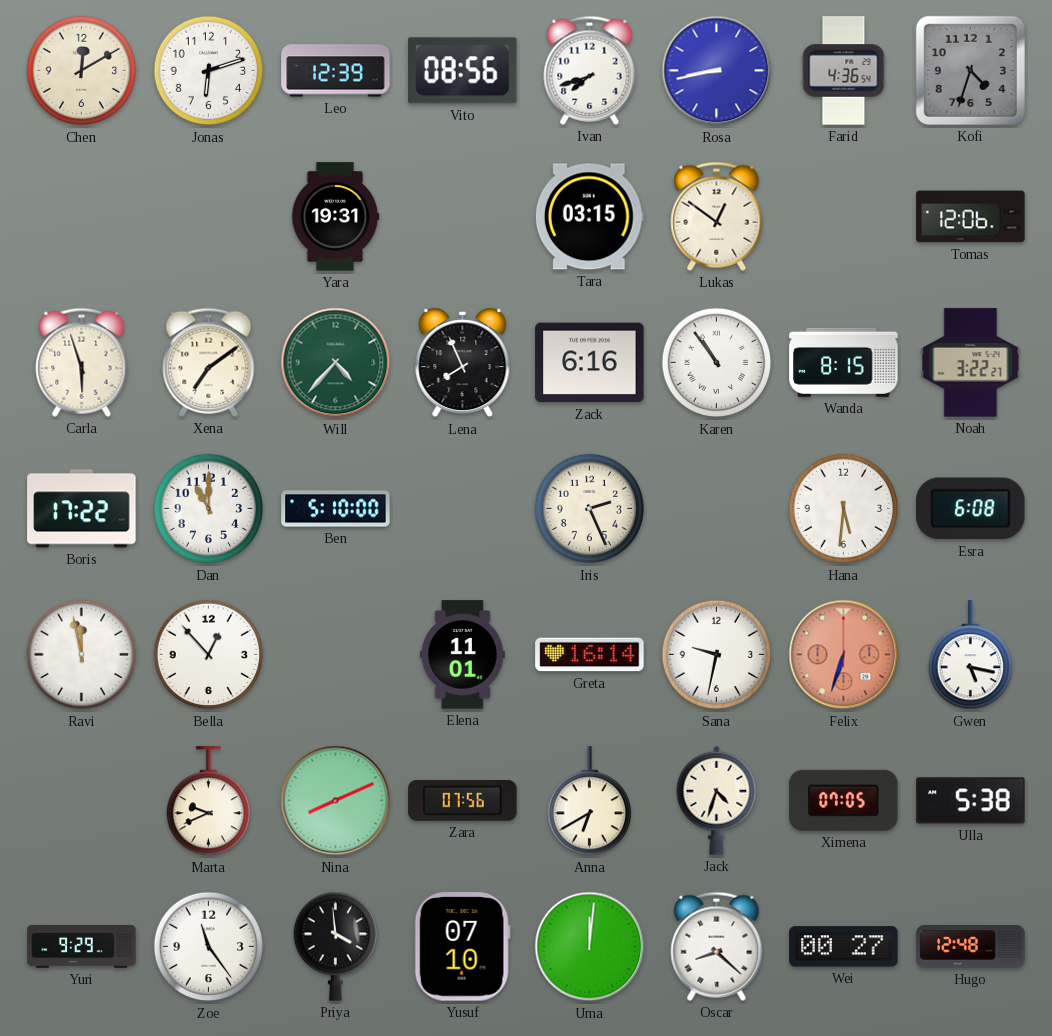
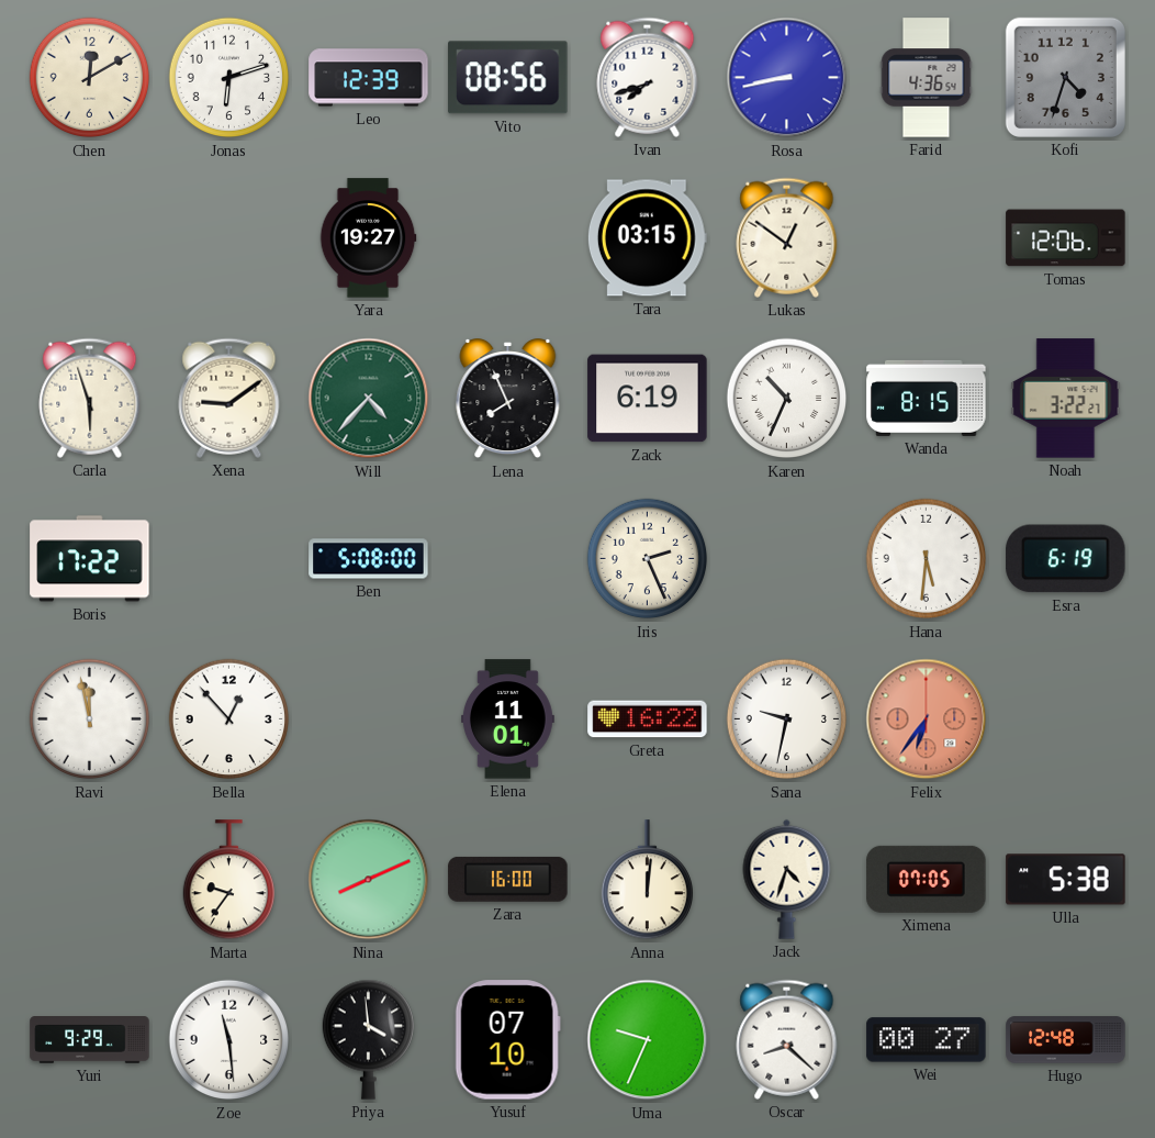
Yara: 19:31 -> 19:27 (368, 238)
Xena: 7:09 -> 9:09 (229, 398)
Zack: 6:16 -> 6:19 (648, 399)
Karen: 10:54 -> 10:34 (787, 399)
Dan: 11:00 -> none (209, 509)
Ben: 5:10 -> 5:08 (369, 559)
Esra: 6:08 -> 6:19 (1066, 559)
Greta: 16:14 -> 16:22 (648, 719)
Felix: 6:33 -> 6:36 (927, 719)
Gwen: 5:17 -> none (970, 655)
Marta: 9:41 -> 9:36 (228, 880)
Zara: 07:56 -> 16:00 (508, 879)
Anna: 6:40 -> 12:01 (647, 880)
Zoe: 11:24 -> 11:29 (229, 1040)
Uma: 12:01 -> 9:34 (648, 1040)
